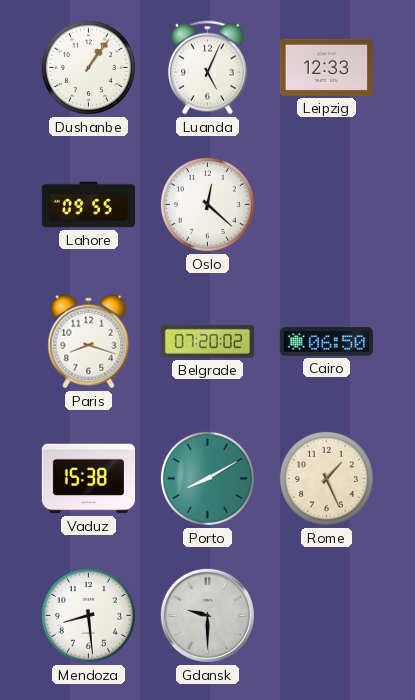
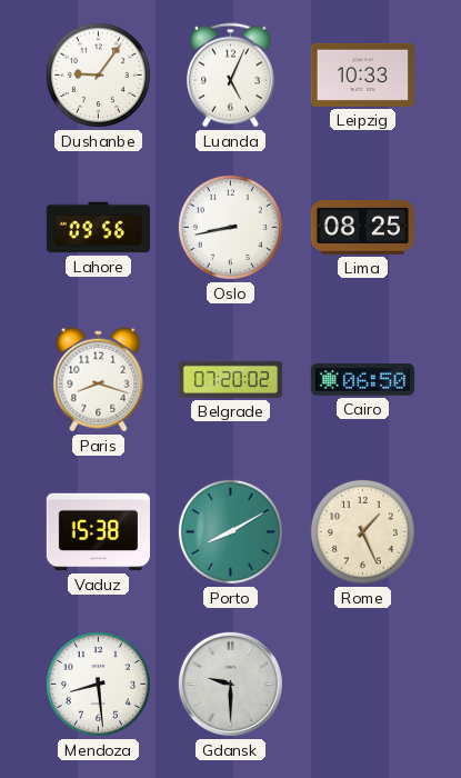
Dushanbe: 1:06 -> 9:06 (98, 74)
Leipzig: 12:33 -> 10:33 (362, 74)
Lahore: 09:55 -> 09:56 (98, 228)
Oslo: 12:22 -> 8:43 (230, 227)
Lima: none -> 08:25 (362, 227)
